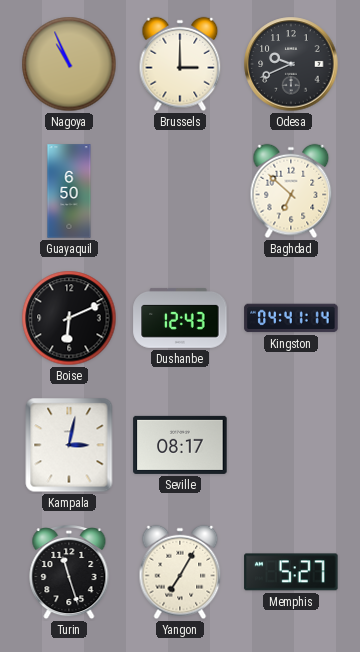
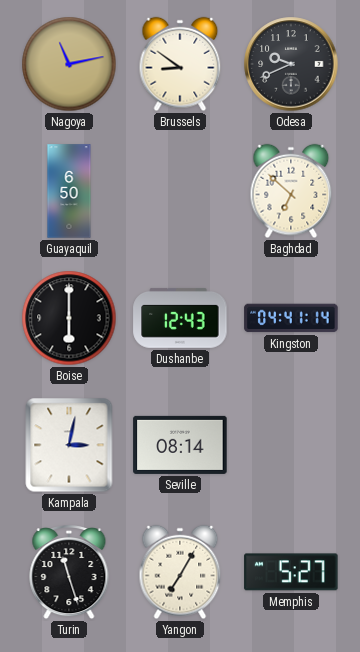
Nagoya: 10:56 -> 11:13 (69, 64)
Brussels: 3:00 -> 8:51 (180, 64)
Boise: 6:11 -> 6:00 (69, 318)
Seville: 08:17 -> 08:14 (180, 445)
